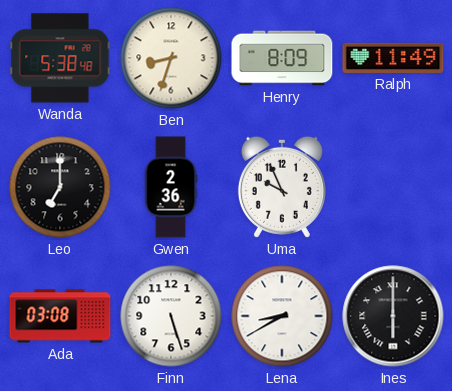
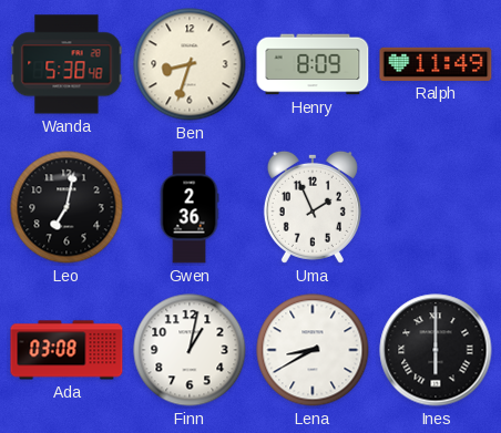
Leo: 7:00 -> 7:02 (67, 207)
Uma: 9:56 -> 1:56 (313, 207)
Finn: 5:27 -> 1:02 (190, 350)
